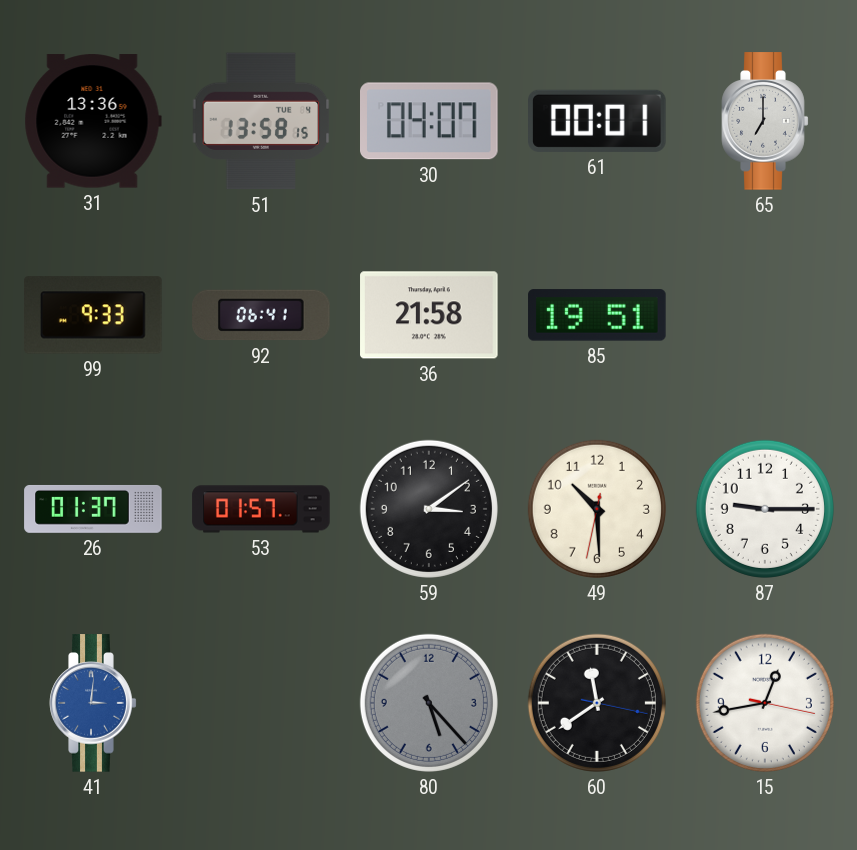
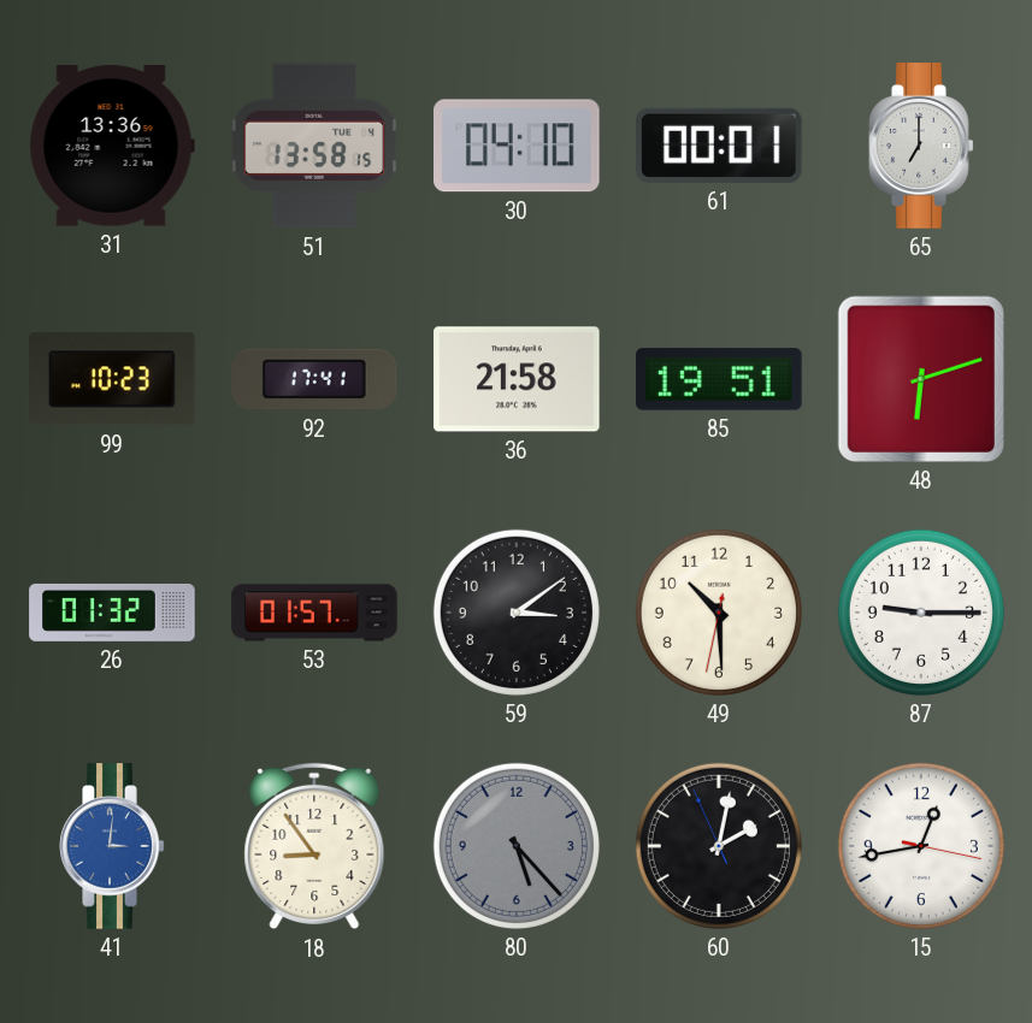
30: 04:07 -> 04:10 (518, 146)
99: 9:33 -> 10:23 (112, 379)
92: 06:41 -> 17:41 (314, 379)
48: none -> 6:12 (921, 379)
26: 01:37 -> 01:32 (112, 613)
18: none -> 8:54 (314, 846)
60: 11:39 -> 2:01 (719, 846)
